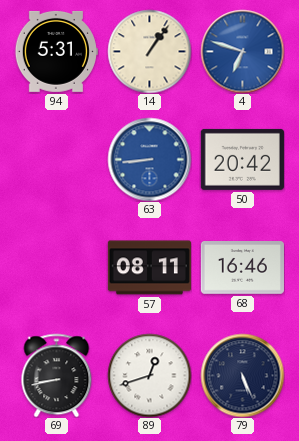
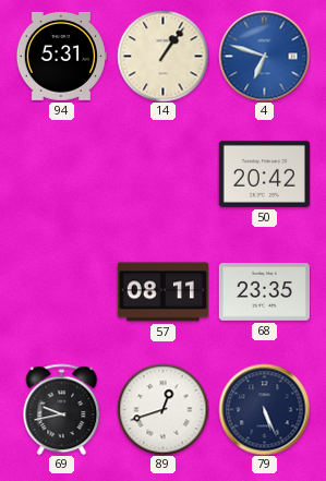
63: 8:44 -> none (149, 159)
68: 16:46 -> 23:35 (264, 292)
69: 8:43 -> 9:43 (62, 409)
